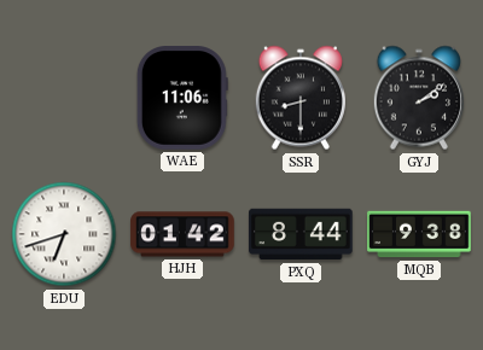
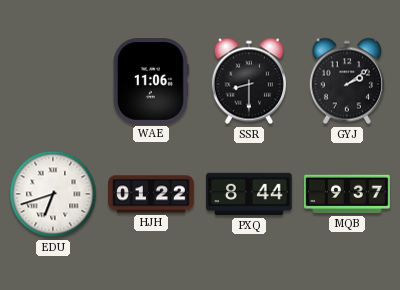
HJH: 01:42 -> 01:22 (151, 194)
MQB: 9:38 -> 9:37 (347, 194)
